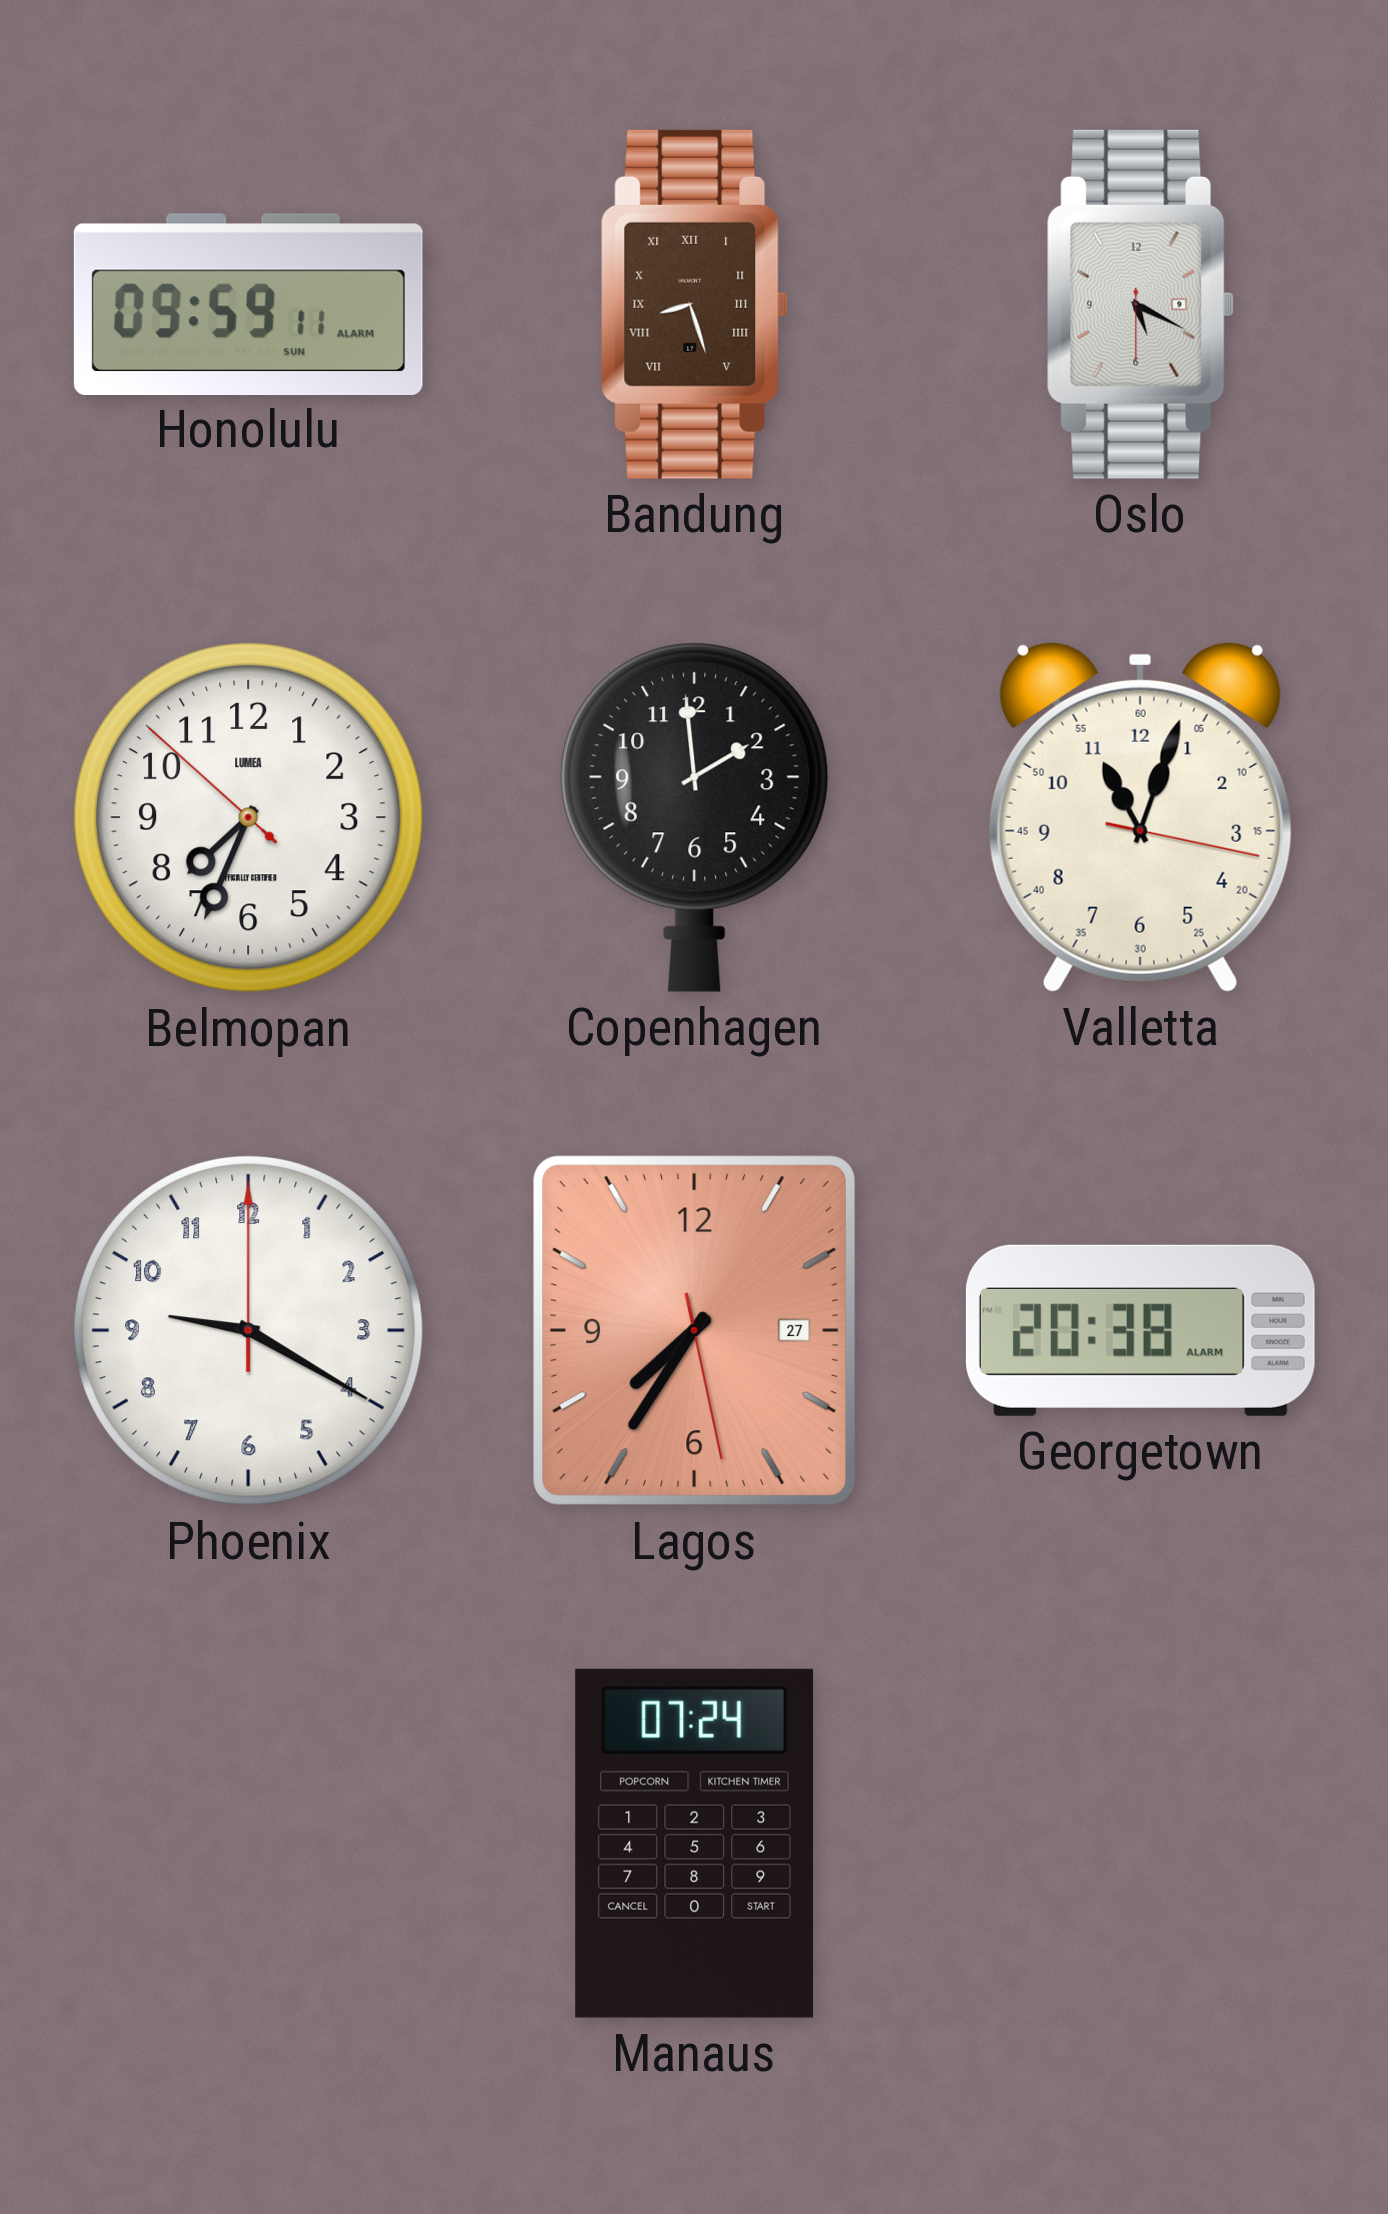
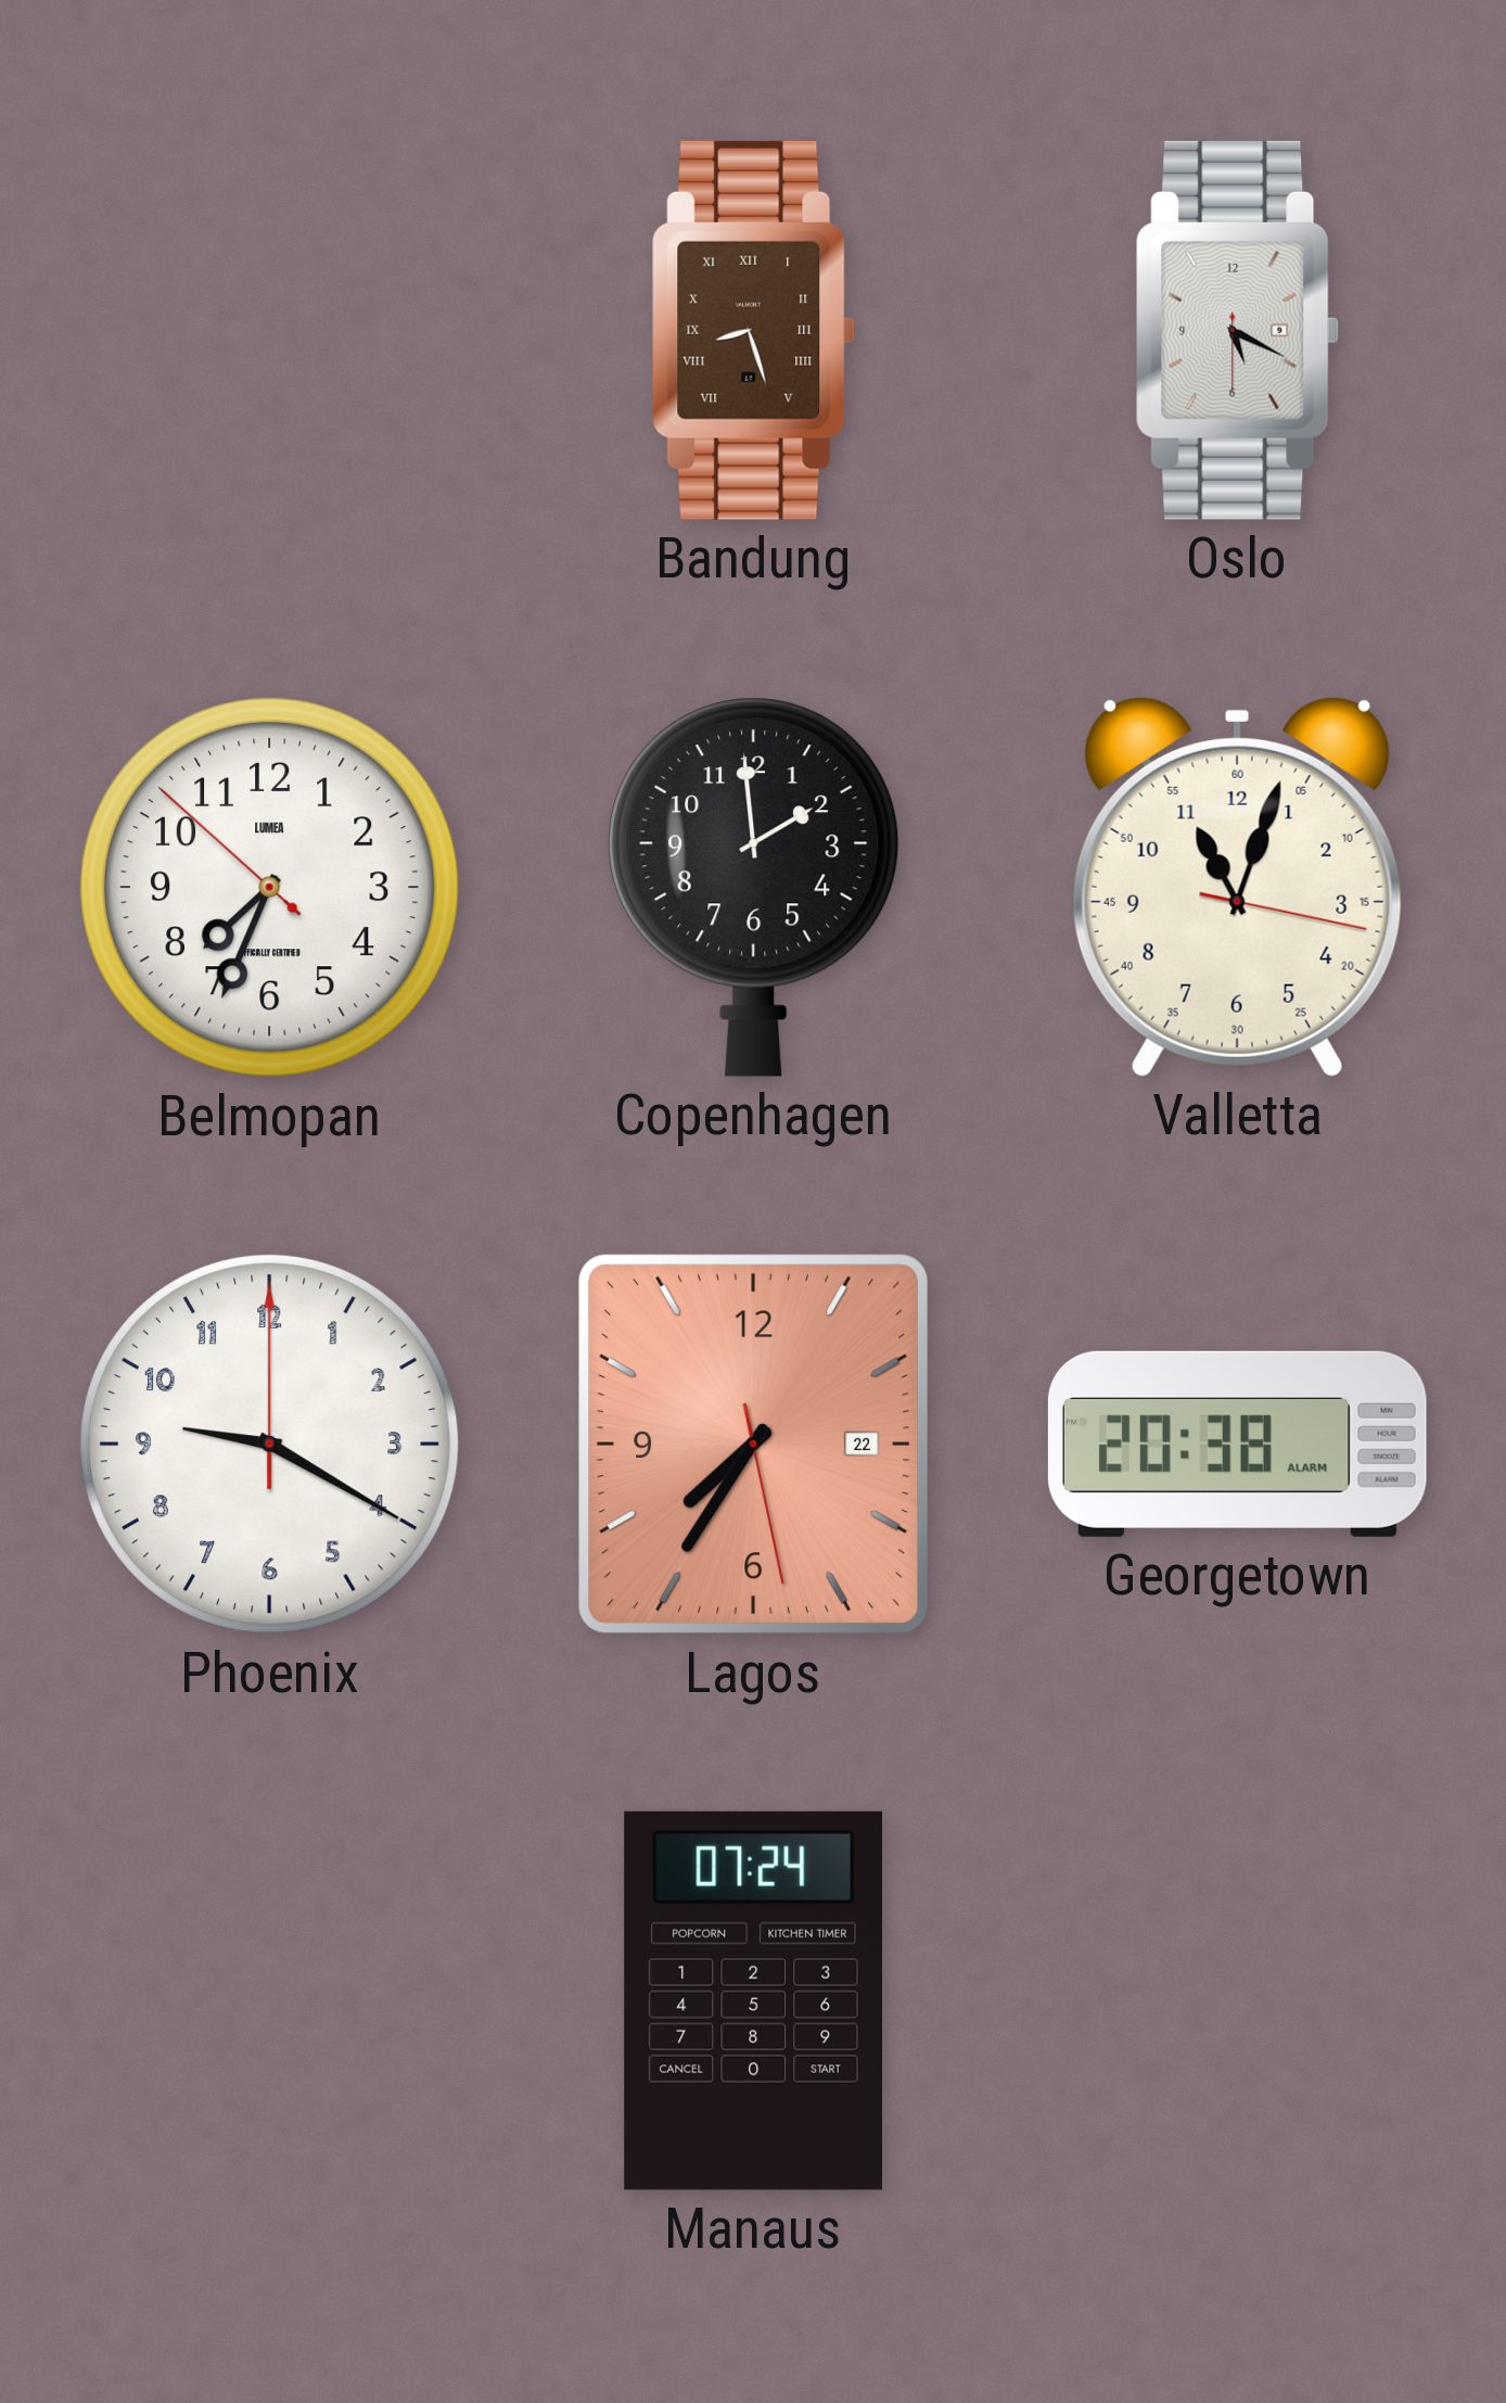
Honolulu: 09:59 -> none (248, 304)
Lagos date: 27 -> 22 (754, 1445)
